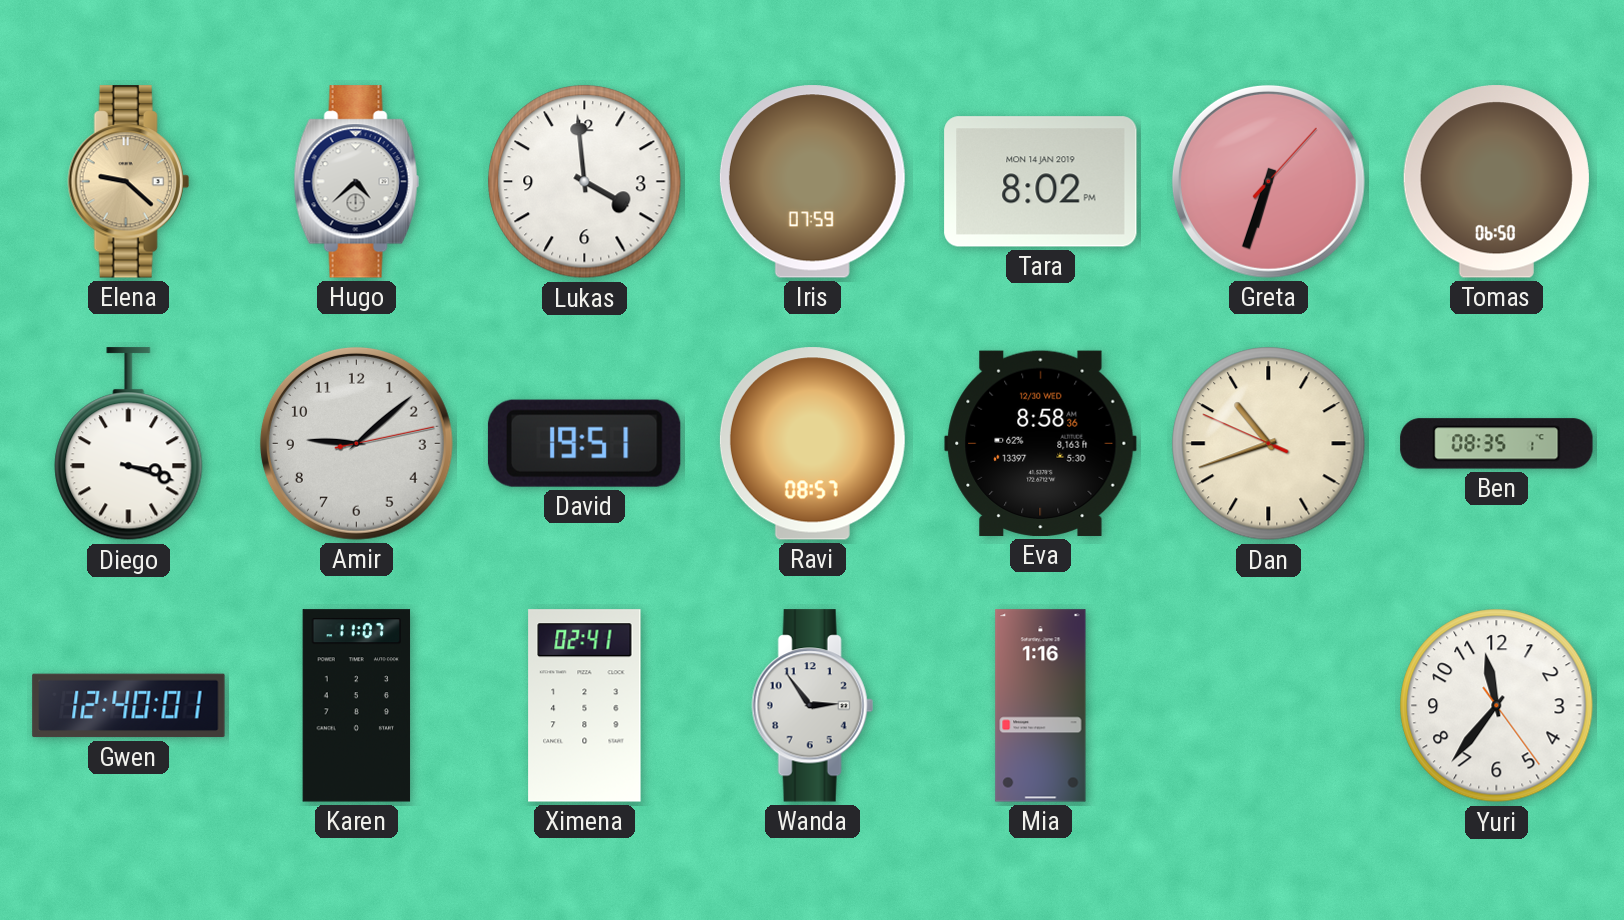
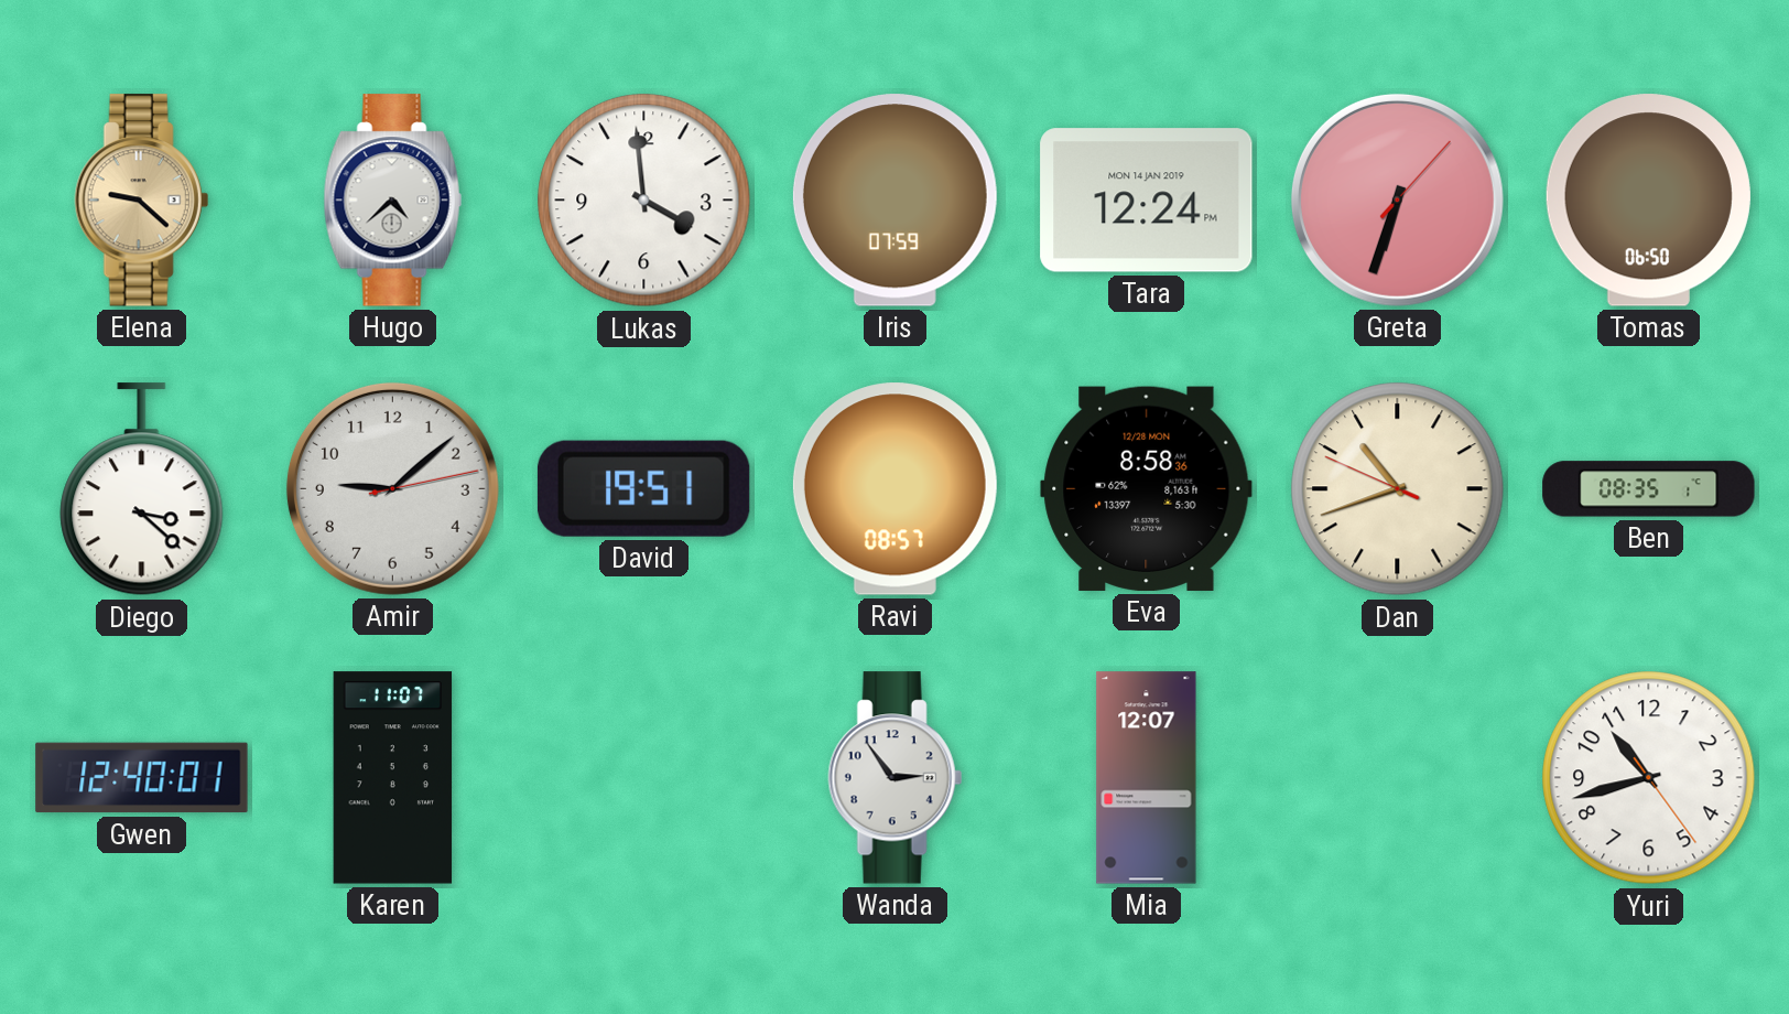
Tara: 8:02 -> 12:24 (1147, 201)
Diego: 3:18 -> 3:22 (142, 489)
Eva date: 12/30 WED -> 12/28 MON (1147, 488)
Ximena: 02:41 -> none (585, 706)
Mia: 1:16 -> 12:07 (1147, 778)
Yuri: 11:36 -> 10:42 (1649, 778)
